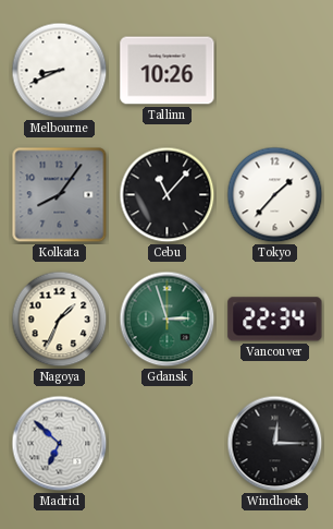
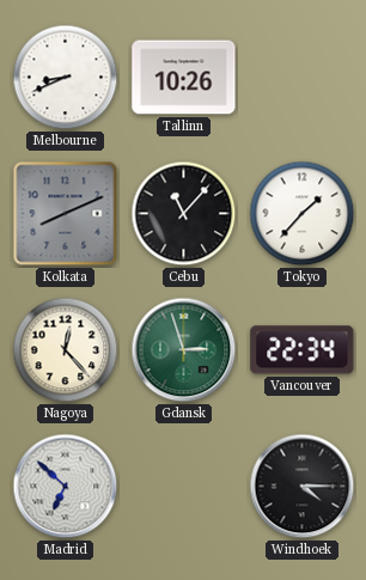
Kolkata: 8:06 -> 8:11 (66, 214)
Nagoya: 1:34 -> 12:23 (66, 350)
Windhoek: 12:15 -> 4:15 (303, 487)
